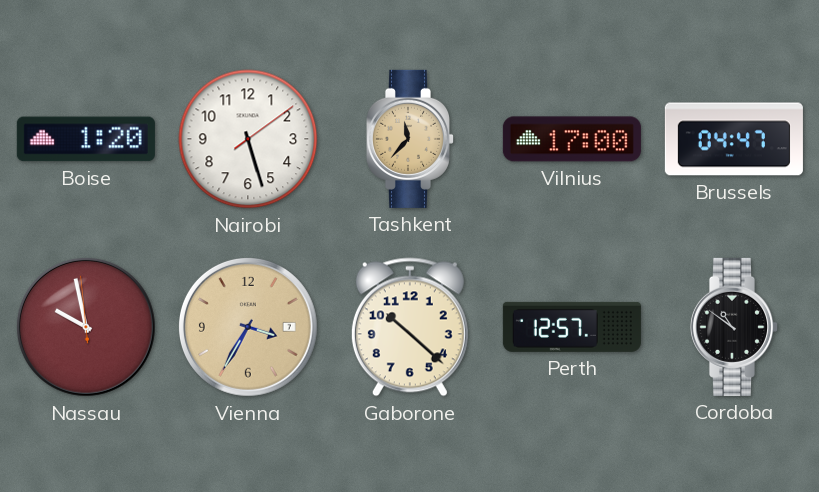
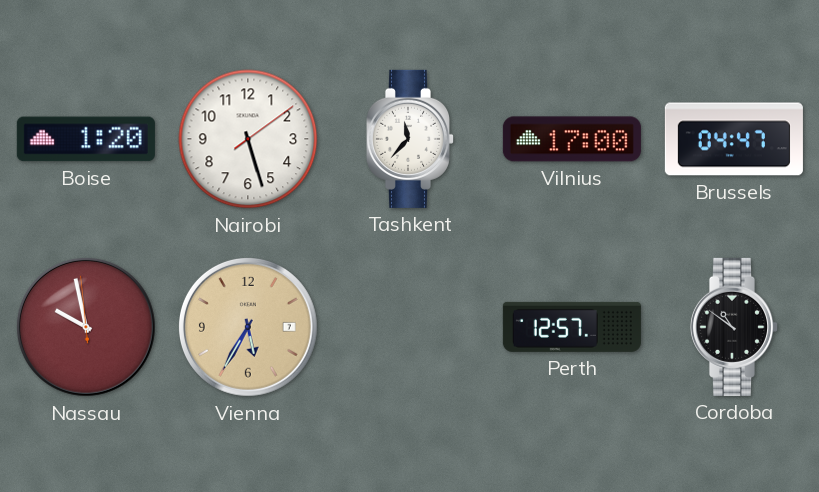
Tashkent dial: champagne -> white (409, 139)
Vienna: 3:35 -> 5:35 (248, 327)
Gaborone: 10:22 -> none (410, 327)
